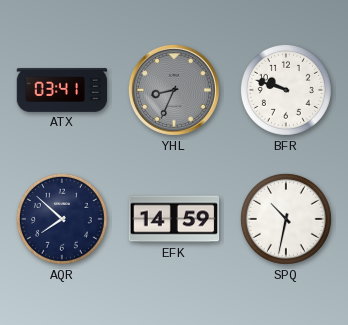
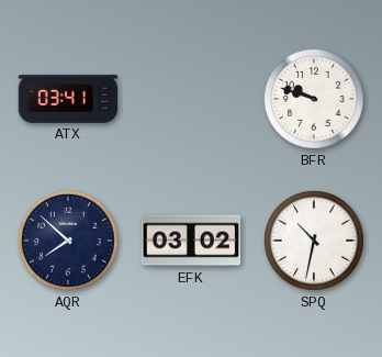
YHL: 8:34 -> none (174, 90)
EFK: 14:59 -> 03:02 (191, 241)
